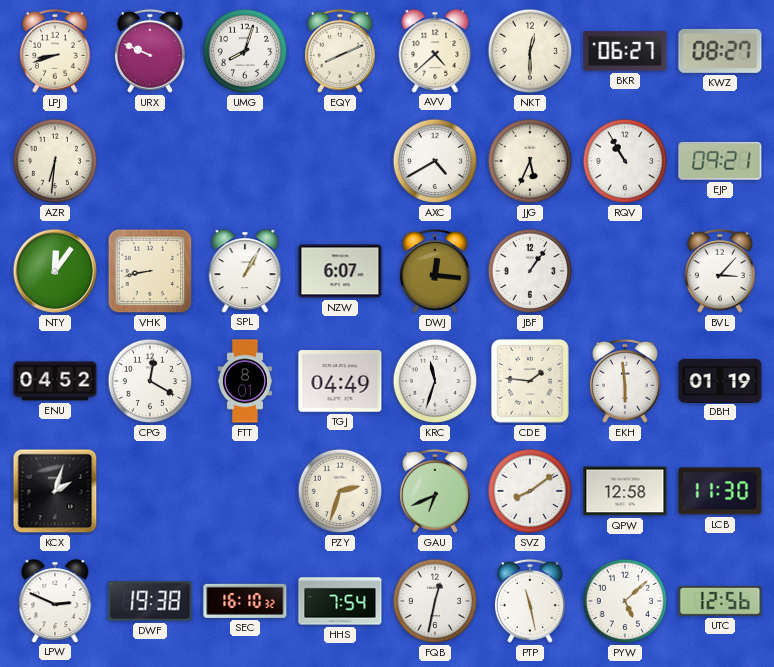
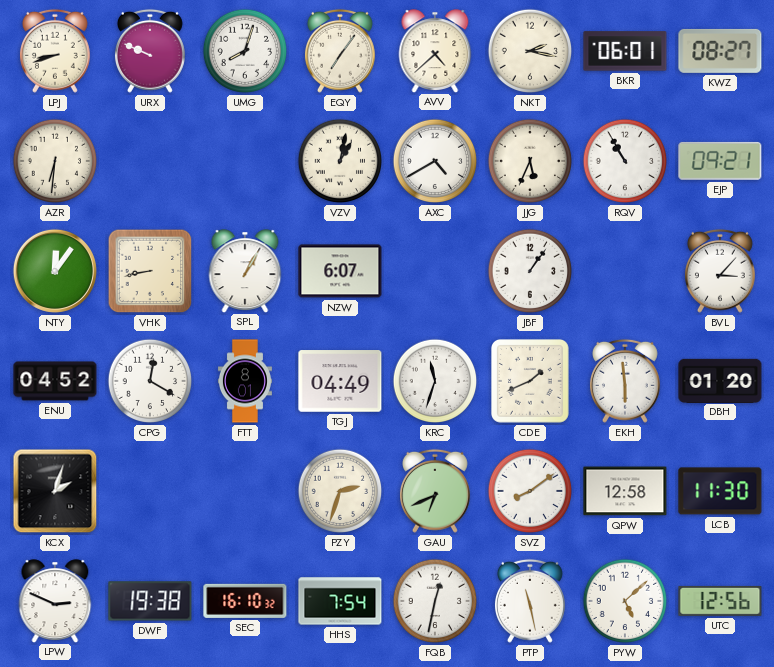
EQY: 8:11 -> 7:06 (340, 51)
NKT: 12:30 -> 2:17 (530, 51)
BKR: 06:27 -> 06:01 (625, 51)
VZV: none -> 1:02 (340, 161)
DWJ: 12:16 -> none (435, 271)
CDE: 1:46 -> 1:41 (531, 382)
DBH: 01:19 -> 01:20 (720, 380)
